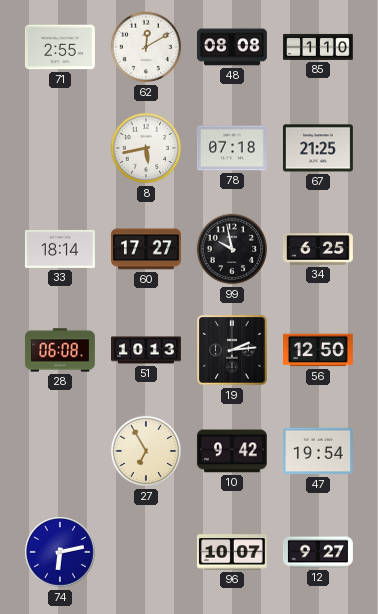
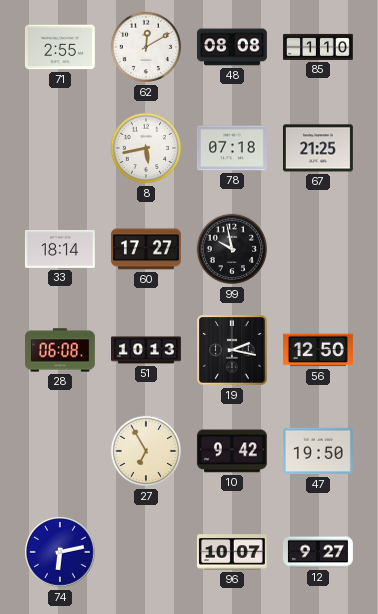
34: 6:25 -> none (318, 249)
19: 2:14 -> 2:17 (232, 350)
47: 19:54 -> 19:50 (318, 451)
